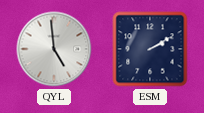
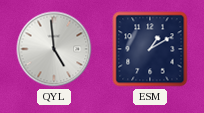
ESM: 2:10 -> 1:10 (150, 49)
